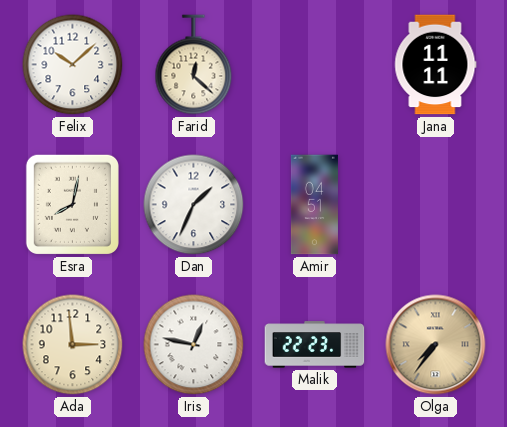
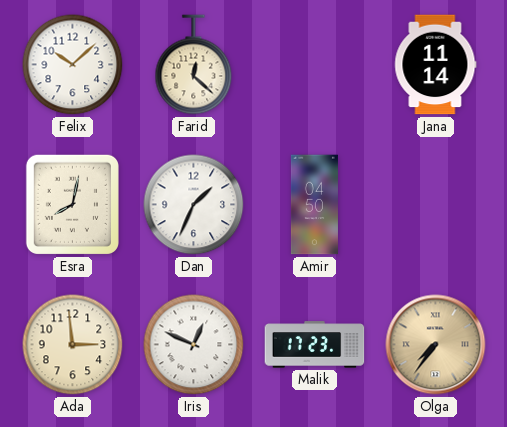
Jana: 11:11 -> 11:14 (436, 65)
Amir: 04:51 -> 04:50 (314, 205)
Iris: 12:47 -> 12:49 (194, 345)
Malik: 22:23 -> 17:23 (315, 345)
